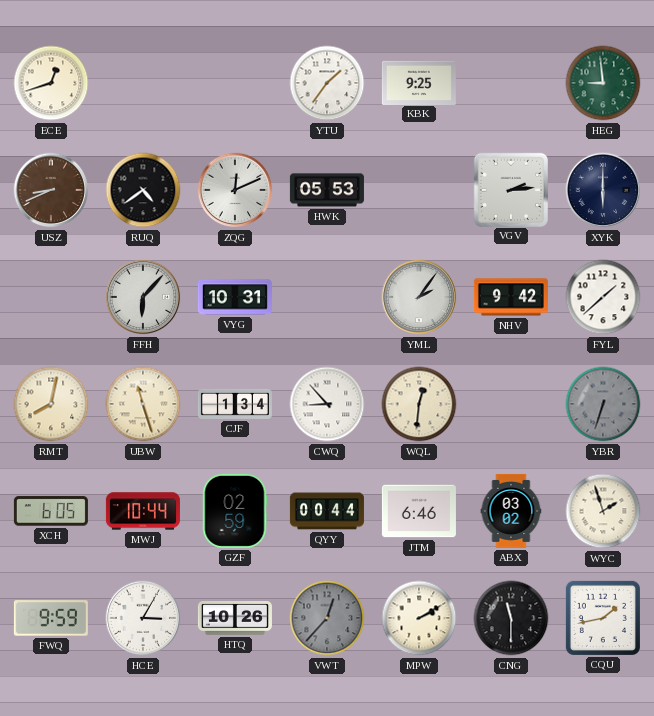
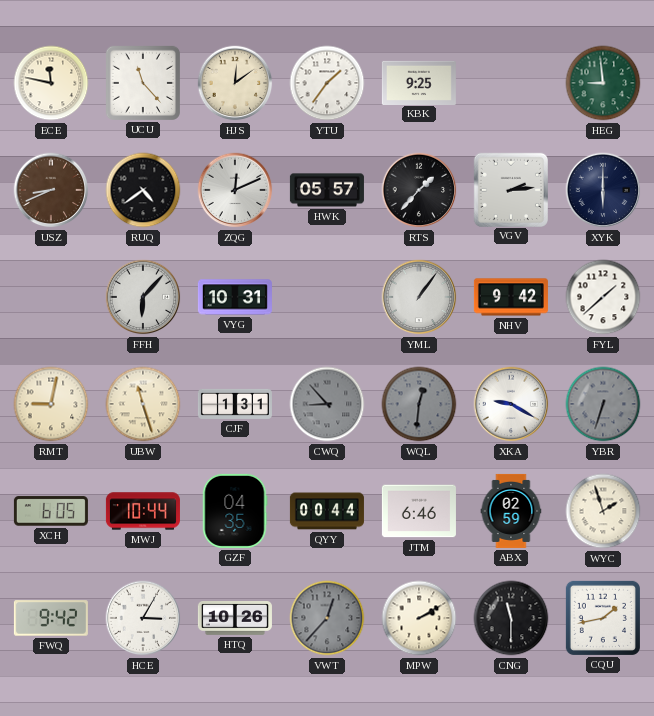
ECE: 12:42 -> 11:47 (51, 83)
UCU: none -> 11:23 (143, 83)
HJS: none -> 12:09 (235, 83)
HWK: 05:53 -> 05:57 (327, 190)
RTS: none -> 1:37 (419, 190)
YML: 2:06 -> 1:06 (419, 297)
RMT: 8:02 -> 9:02 (51, 404)
CJF: 1:34 -> 1:31 (235, 404)
CWQ dial: white -> grey (327, 404)
WQL dial: cream -> grey (419, 404)
XKA: none -> 9:20 (511, 404)
GZF: 02:59 -> 04:35 (235, 511)
ABX: 03:02 -> 02:59 (511, 511)
FWQ: 9:59 -> 9:42 (51, 618)
